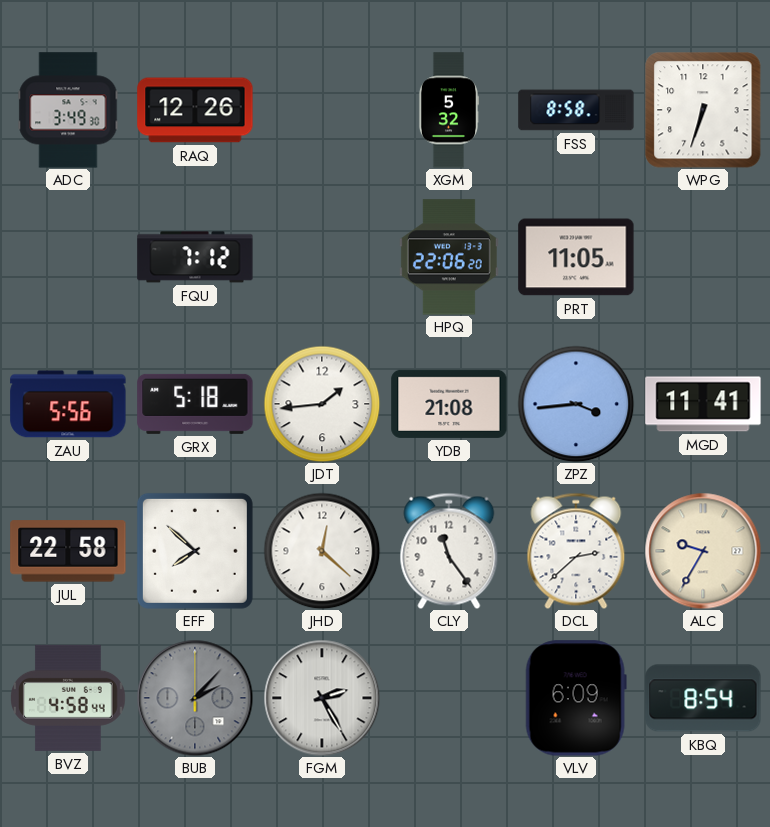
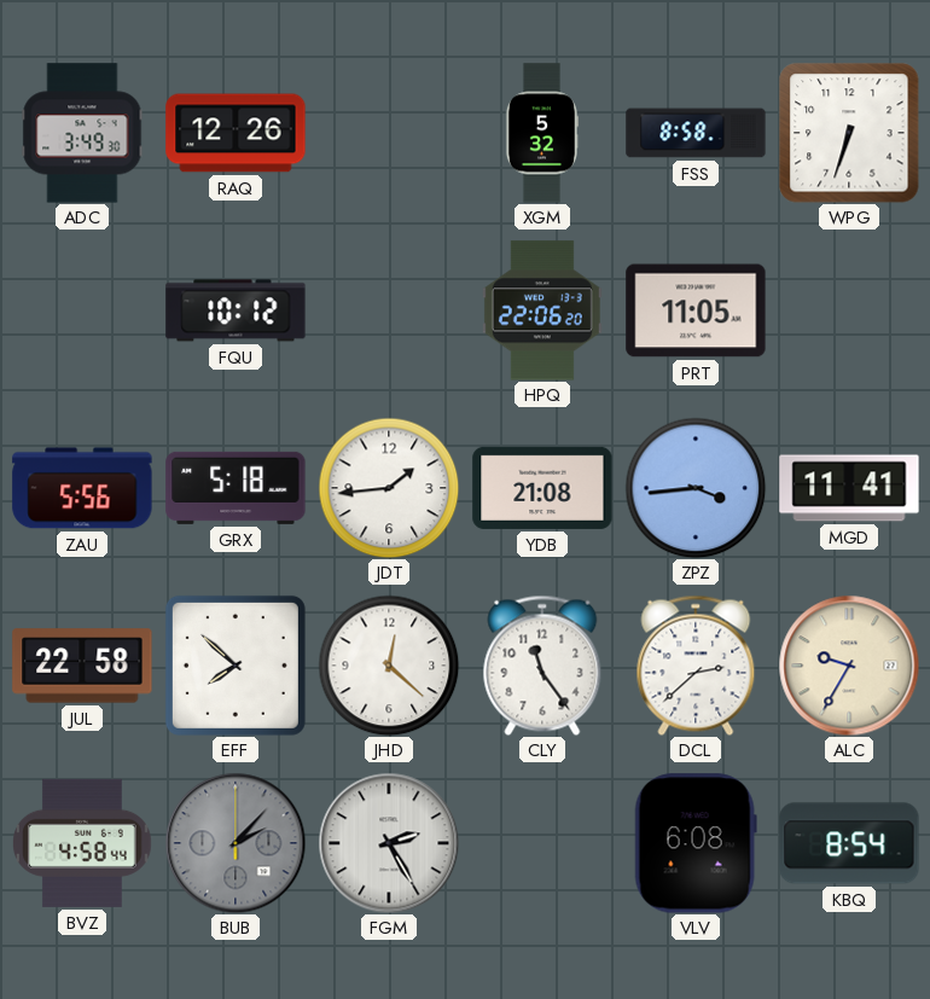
FQU: 7:12 -> 10:12 (236, 310)
VLV: 6:09 -> 6:08 (696, 843)
